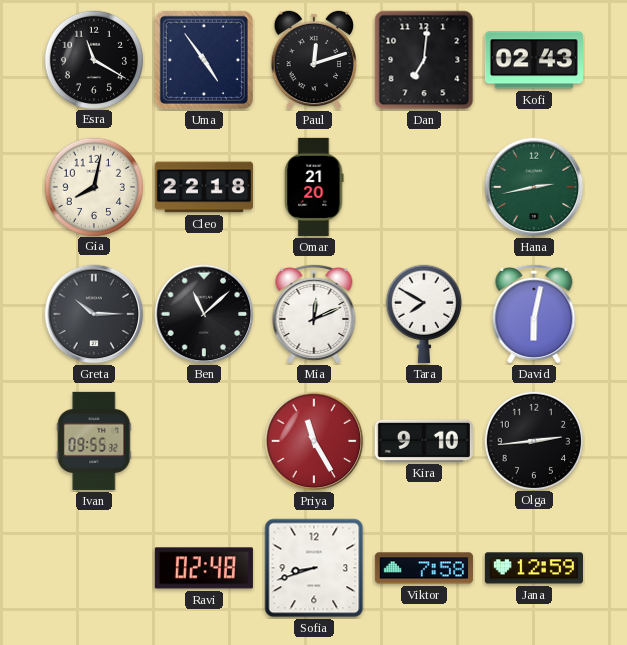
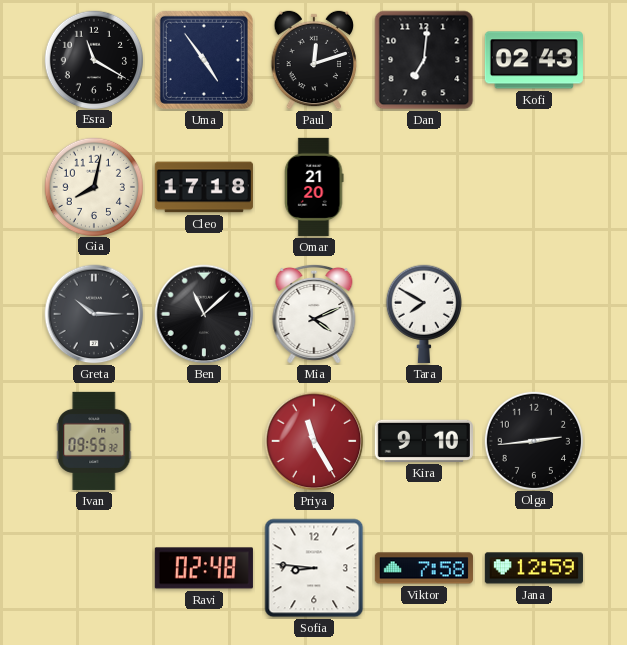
Cleo: 22:18 -> 17:18 (204, 187)
Hana: 2:43 -> none (534, 187)
Mia: 12:11 -> 4:11 (314, 314)
David: 6:02 -> none (534, 314)
Sofia: 8:42 -> 8:46 (314, 568)
